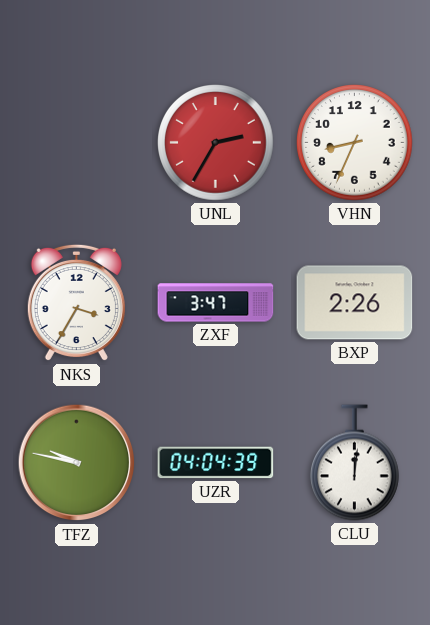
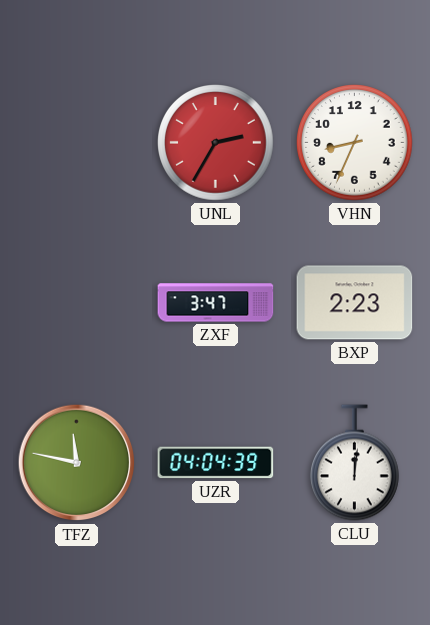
NKS: 3:35 -> none (76, 303)
BXP: 2:26 -> 2:23 (355, 303)
TFZ: 9:47 -> 11:47 (77, 463)
